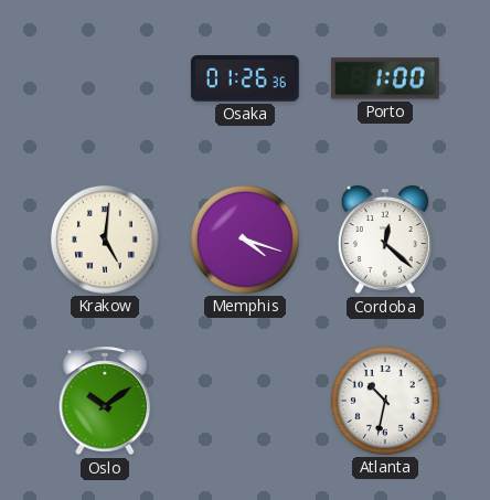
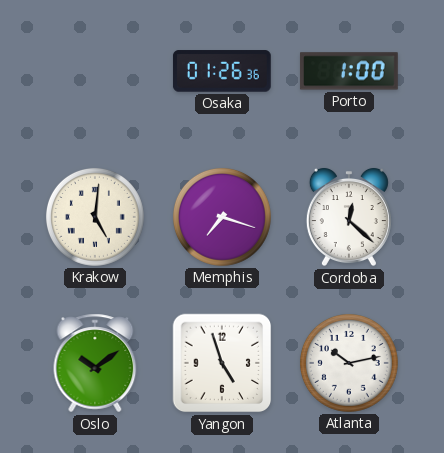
Memphis: 4:18 -> 7:18 (222, 217)
Yangon: none -> 4:57 (222, 363)
Atlanta: 10:32 -> 10:13 (349, 363)
